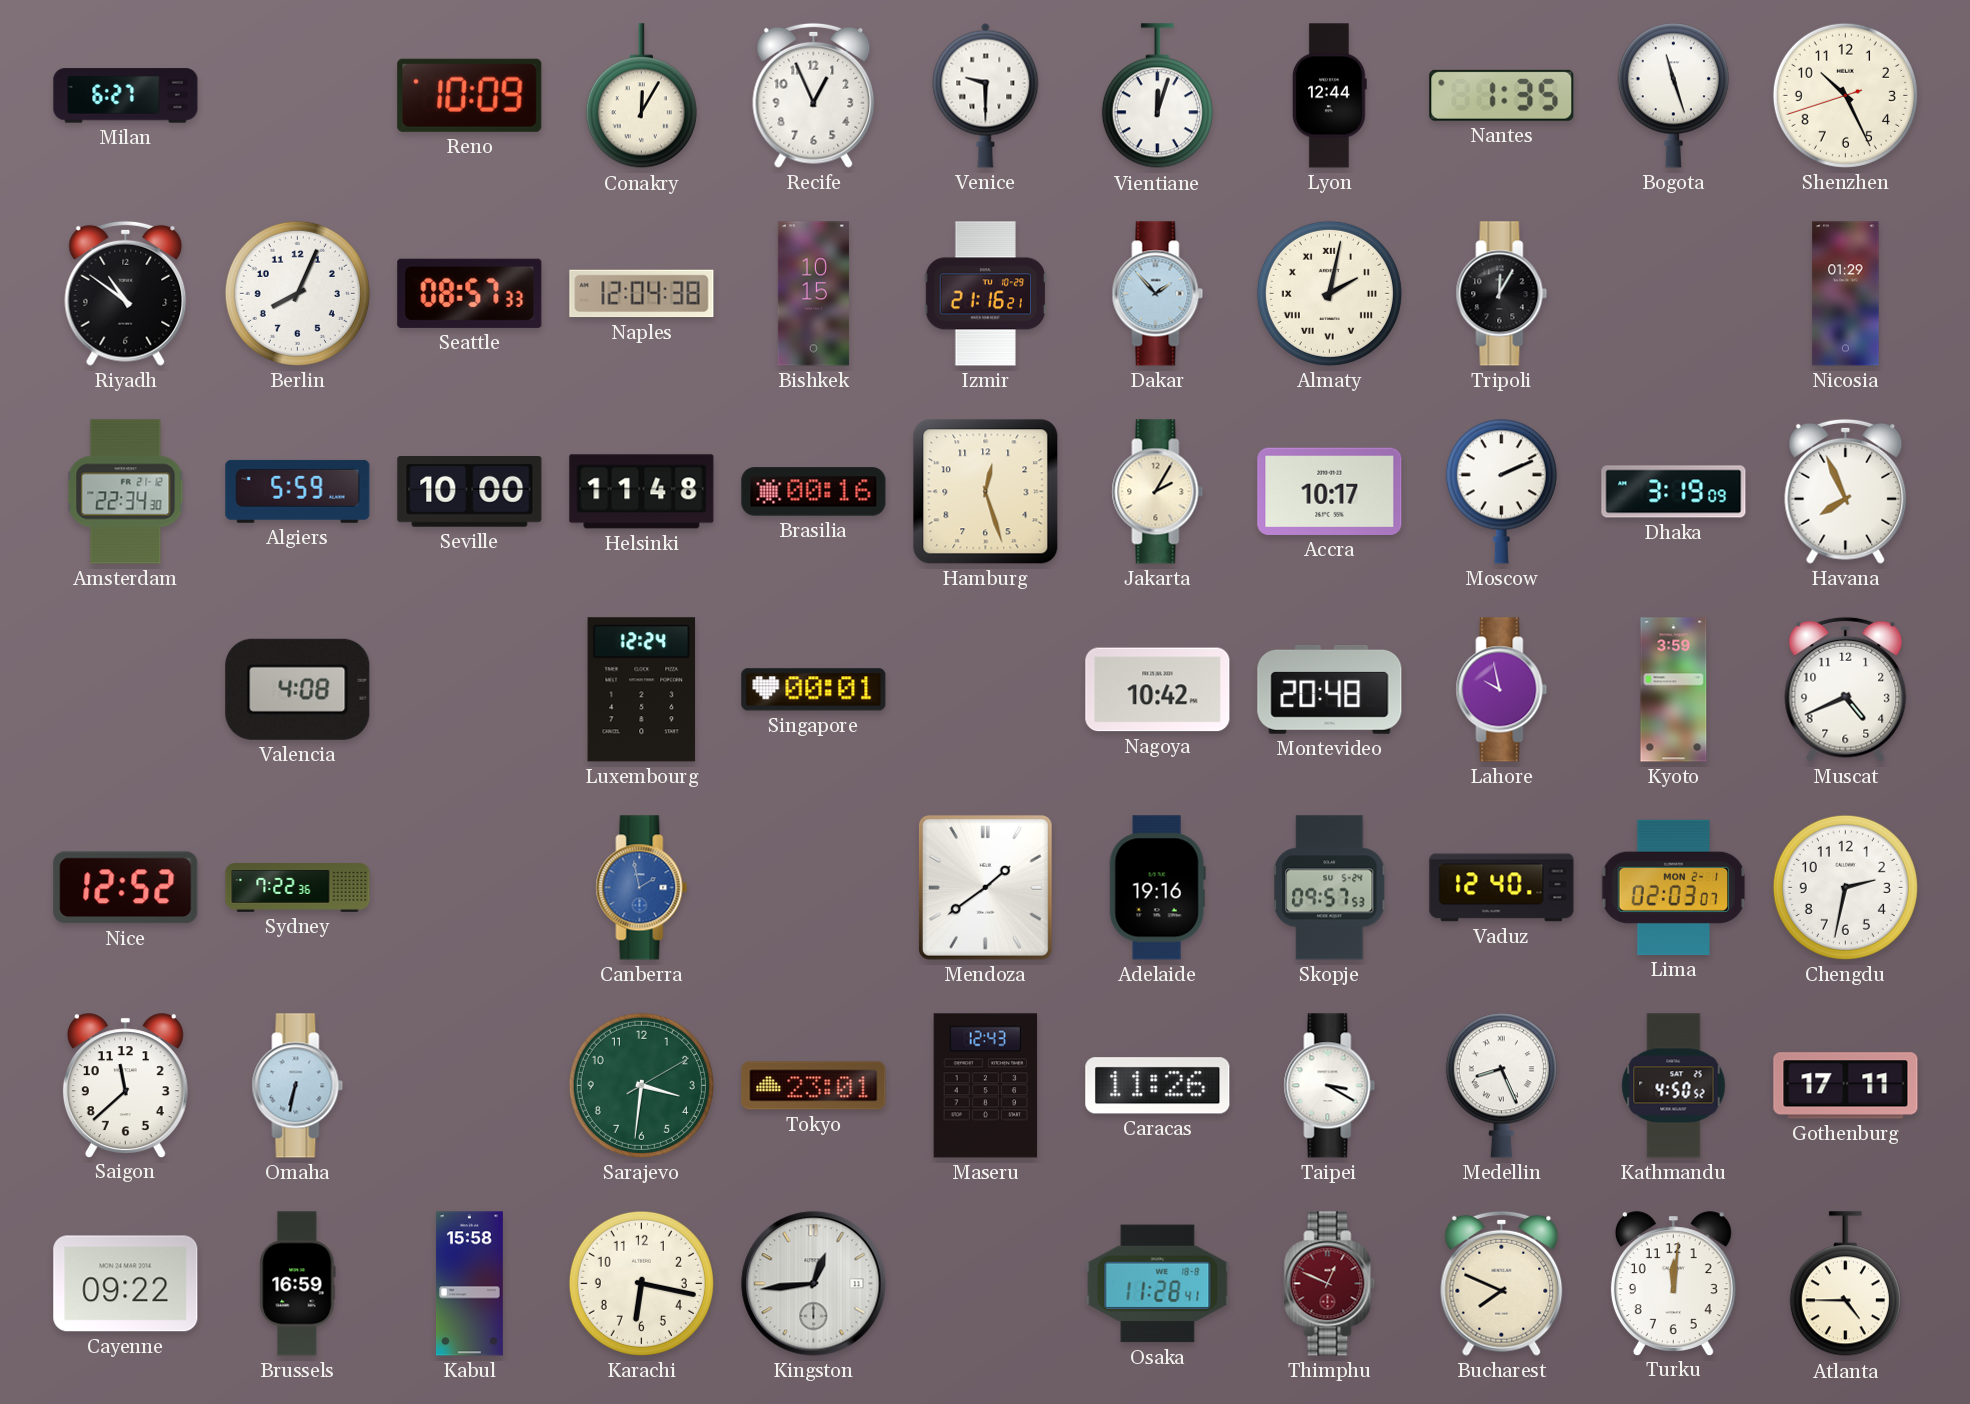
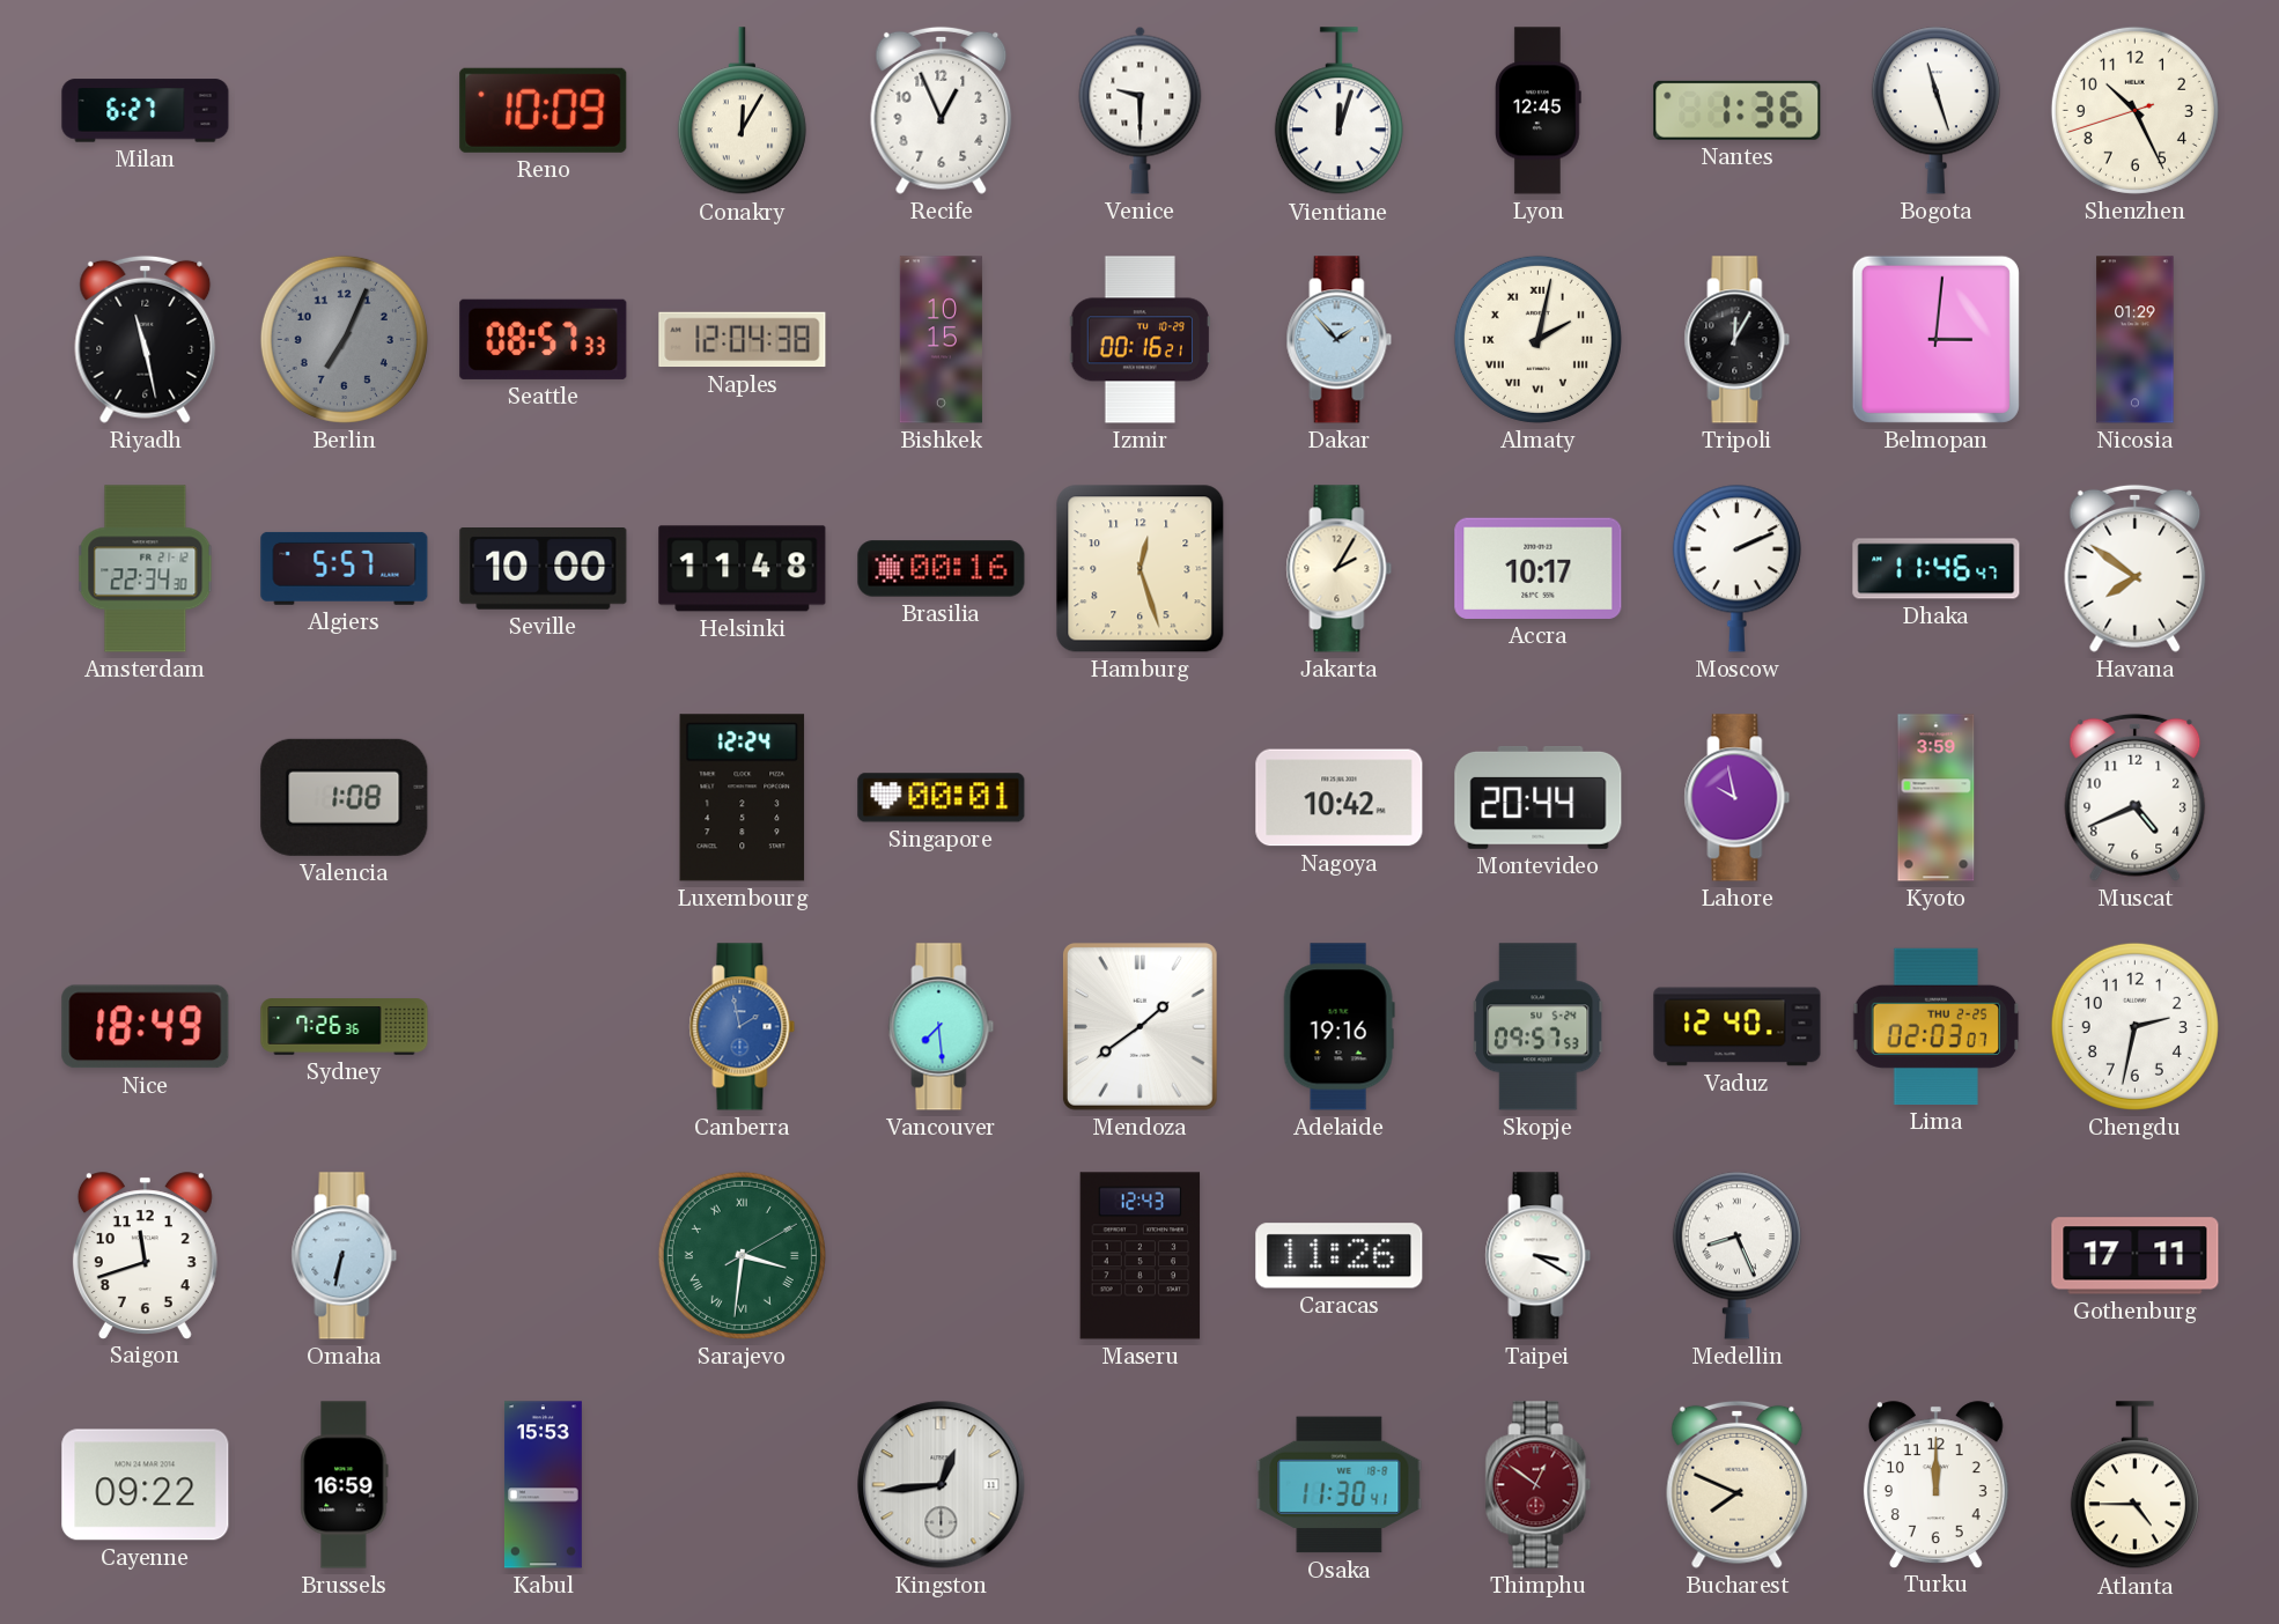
Lyon: 12:44 -> 12:45 (1537, 111)
Nantes: 1:35 -> 1:36 (1738, 110)
Riyadh: 10:51 -> 11:28 (146, 339)
Berlin: 8:04 -> 7:04 (344, 339)
Berlin dial: white -> grey (344, 339)
Izmir: 21:16 -> 00:16 (1139, 340)
Belmopan: none -> 3:01 (1935, 339)
Algiers: 5:59 -> 5:57 (345, 568)
Dhaka: 3:19 -> 11:46 (1937, 569)
Havana: 7:56 -> 7:51 (2136, 568)
Valencia: 4:08 -> 1:08 (345, 797)
Montevideo: 20:48 -> 20:44 (1539, 797)
Nice: 12:52 -> 18:49 (146, 1027)
Sydney: 7:22 -> 7:26 (345, 1027)
Vancouver: none -> 7:29 (942, 1027)
Lima date: MON 2-1 -> THU 2-25 (1937, 1026)
Saigon: 11:38 -> 11:42 (145, 1255)
Sarajevo numerals: Arabic -> Roman (742, 1255)
Tokyo: 23:01 -> none (814, 1086)
Kathmandu: 4:50 -> none (1674, 1086)
Kabul: 15:58 -> 15:53 (543, 1485)
Karachi: 6:17 -> none (641, 1283)
Osaka: 11:28 -> 11:30 (1340, 1485)
Thimphu: 12:49 -> 12:51 (1539, 1485)
Turku: 12:01 -> 12:00 (1935, 1484)
